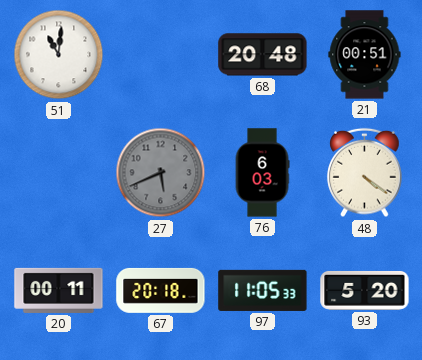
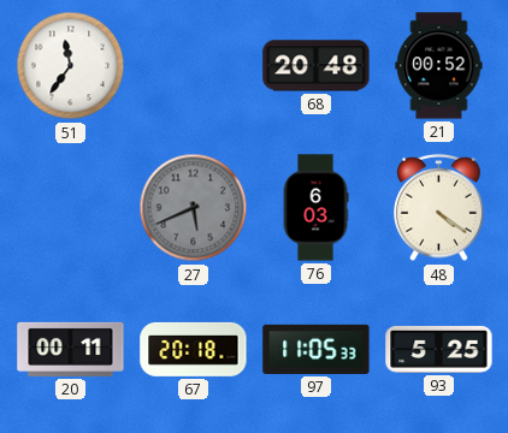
51: 11:01 -> 11:36 (71, 66)
21: 00:51 -> 00:52 (439, 66)
93: 5:20 -> 5:25 (439, 349)
